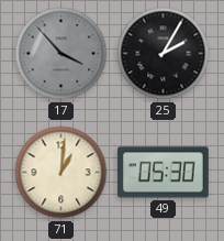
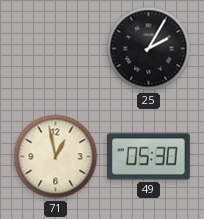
17: 3:53 -> none (61, 54)
71: 1:01 -> 12:58 (56, 157)
